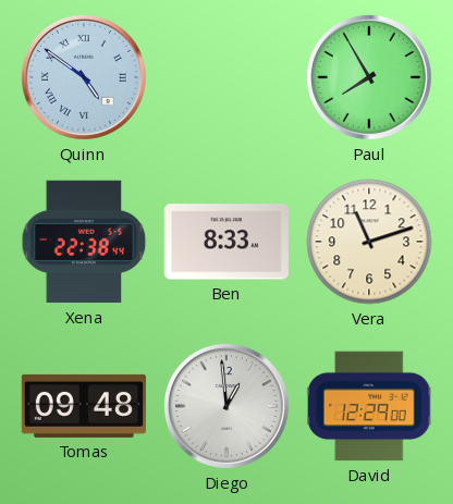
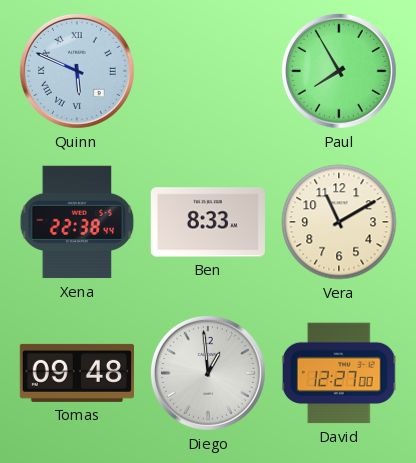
Quinn: 4:51 -> 5:49 (77, 71)
Vera: 11:12 -> 11:10 (339, 222)
David: 12:29 -> 12:27 (339, 373)
